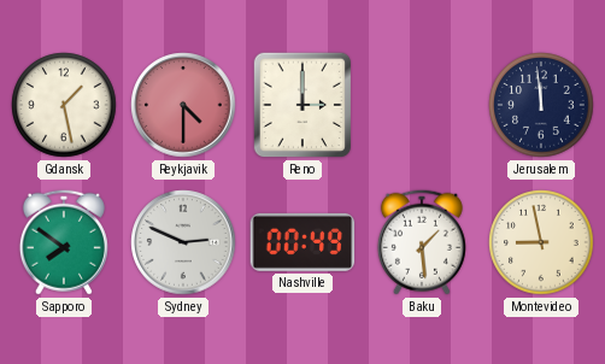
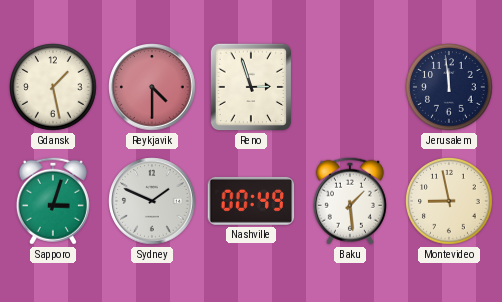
Reno: 3:00 -> 2:57 (251, 87)
Sapporo: 7:51 -> 3:03 (53, 201)
Sydney: 2:49 -> 1:49 (152, 201)
